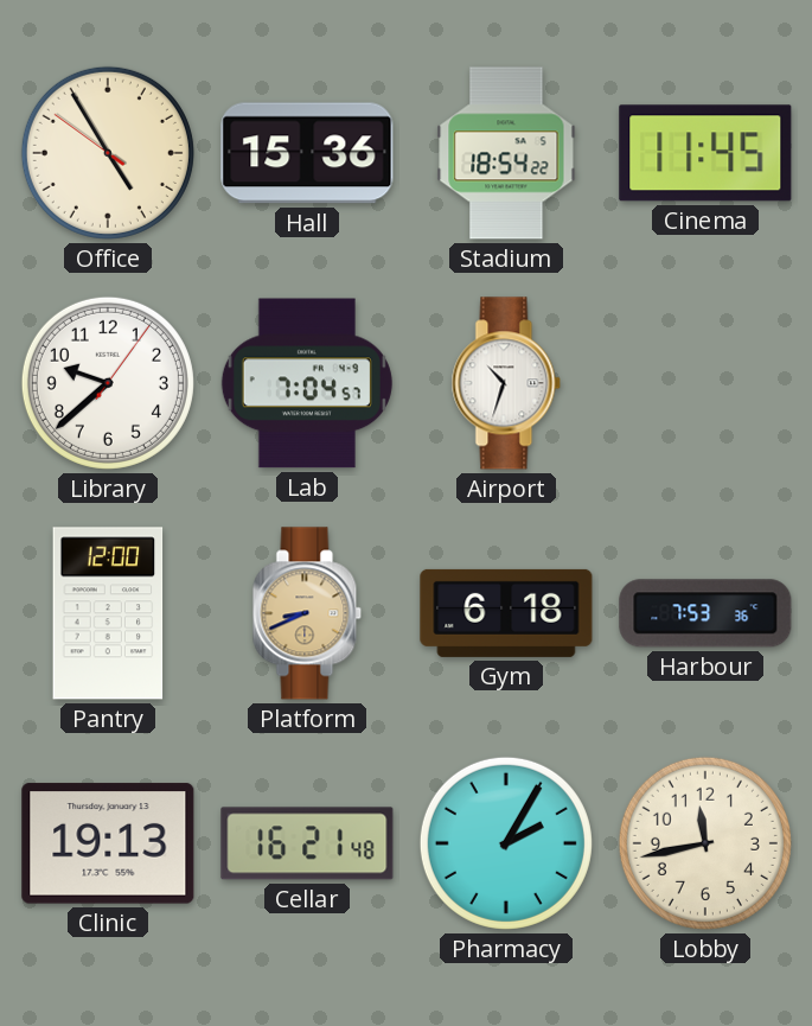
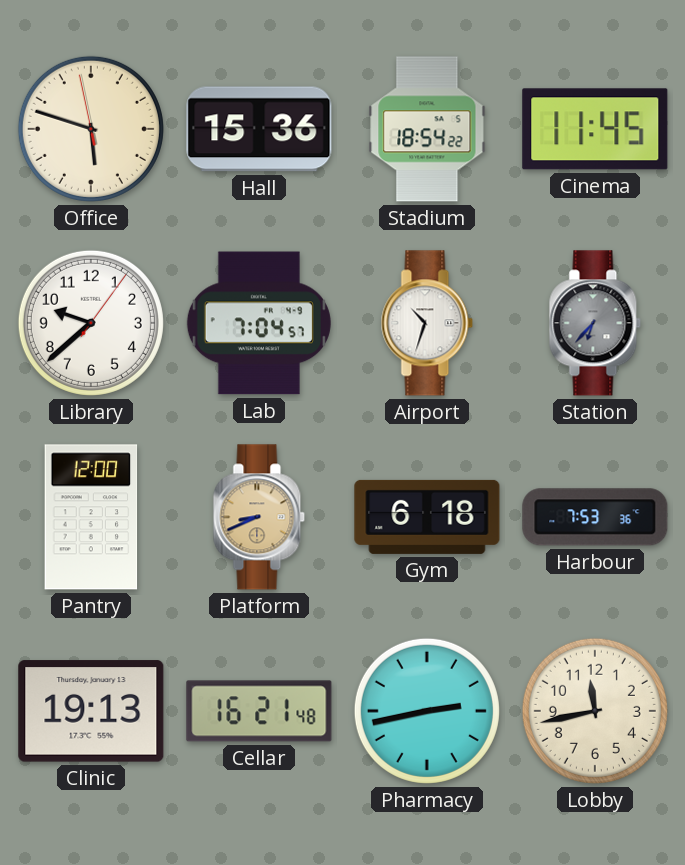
Office: 4:54 -> 5:47 (91, 129)
Station: none -> 6:37 (595, 323)
Pharmacy: 2:05 -> 2:43 (427, 711)
